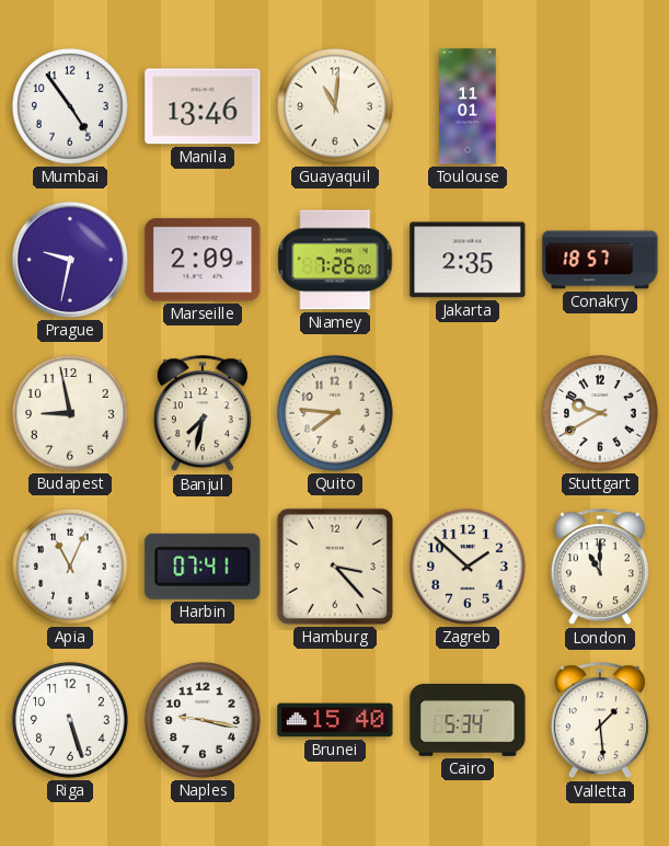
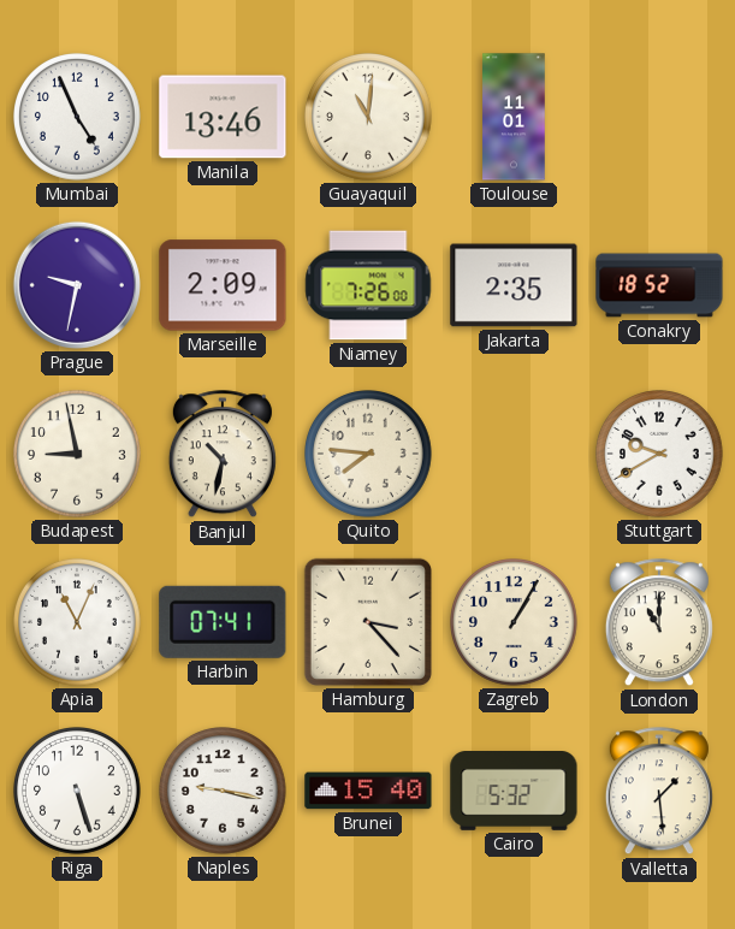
Mumbai: 4:54 -> 4:56 (78, 118)
Conakry: 18:57 -> 18:52 (659, 285)
Banjul: 7:32 -> 10:32 (223, 455)
Zagreb: 1:52 -> 1:05 (515, 623)
Cairo: 5:34 -> 5:32 (514, 792)
